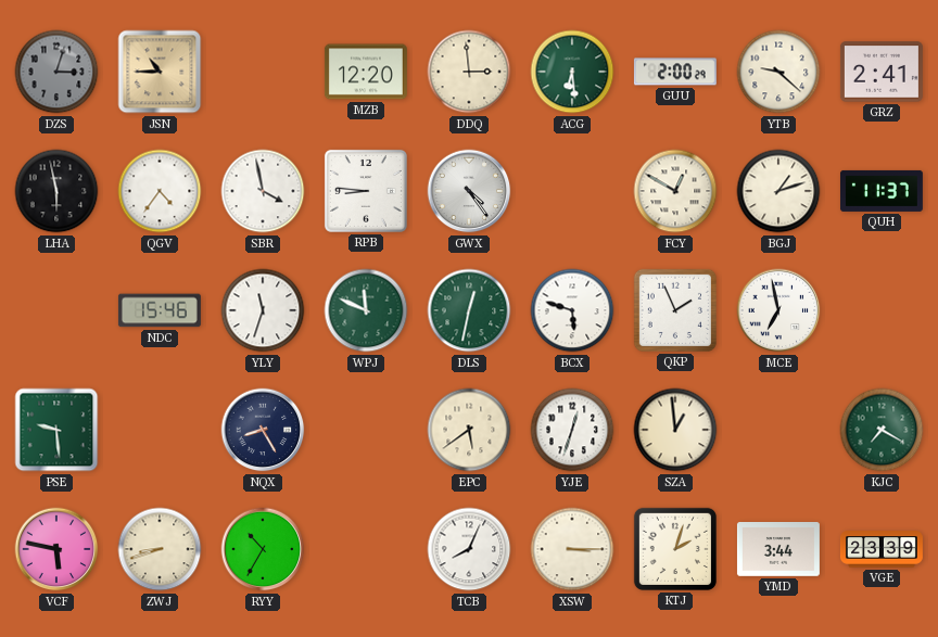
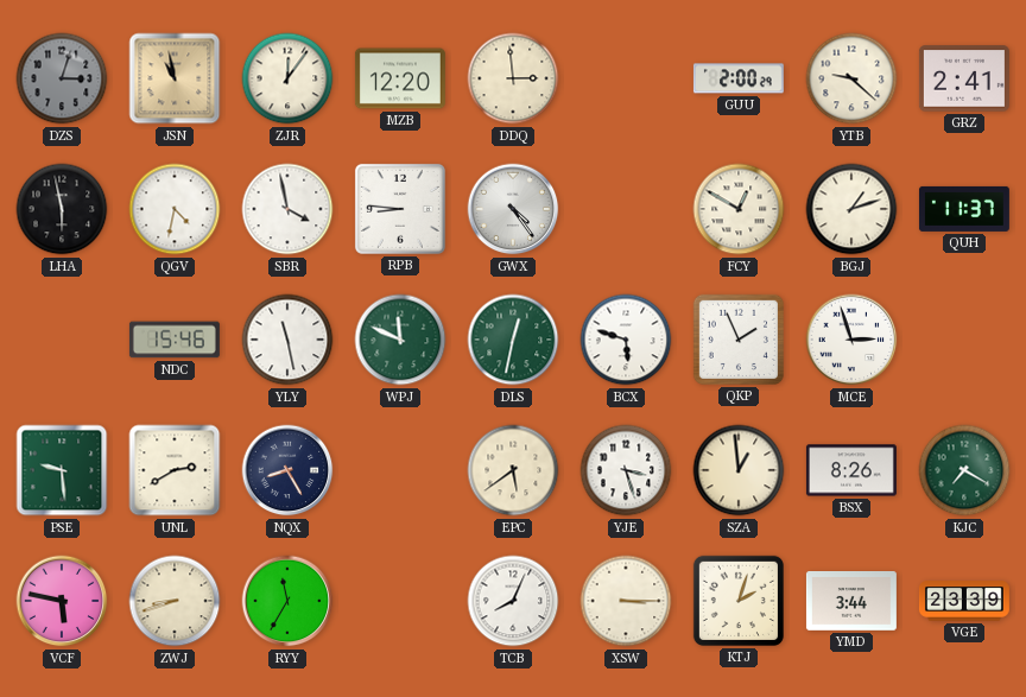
JSN: 10:45 -> 10:58 (175, 78)
ZJR: none -> 12:06 (287, 78)
ACG: 6:29 -> none (572, 72)
QGV: 4:36 -> 4:32 (175, 209)
YLY: 11:33 -> 11:28 (287, 340)
MCE: 6:58 -> 2:57 (851, 340)
UNL: none -> 2:40 (175, 470)
YJE: 12:33 -> 3:27 (626, 470)
BSX: none -> 8:26 (851, 470)
RYY: 10:35 -> 11:35 (287, 601)
